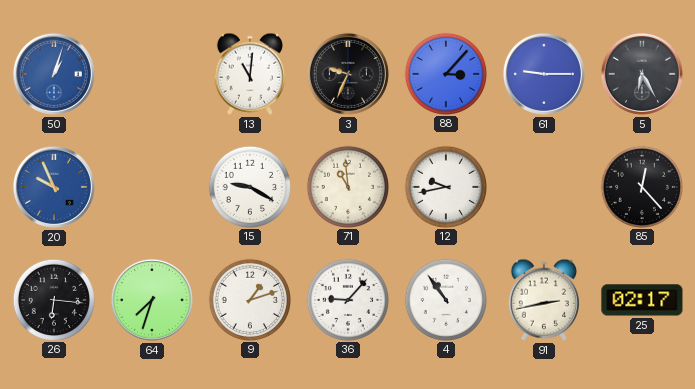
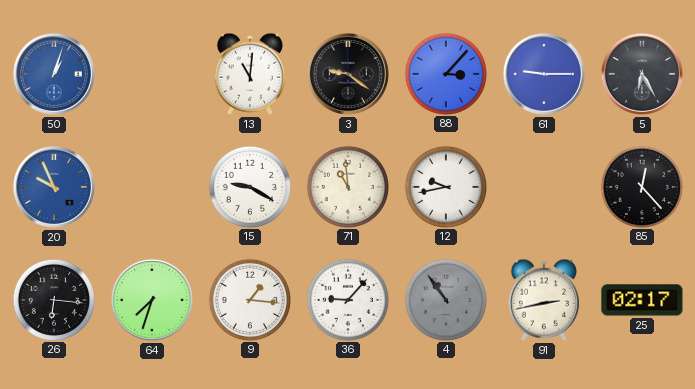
3: 9:34 -> 9:21 (348, 74)
9: 1:12 -> 1:16 (249, 299)
4 dial: white -> grey (445, 299)
